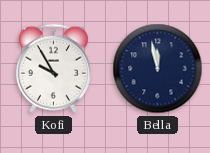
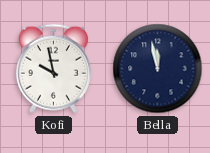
Kofi: 9:55 -> 9:58 (53, 69)
